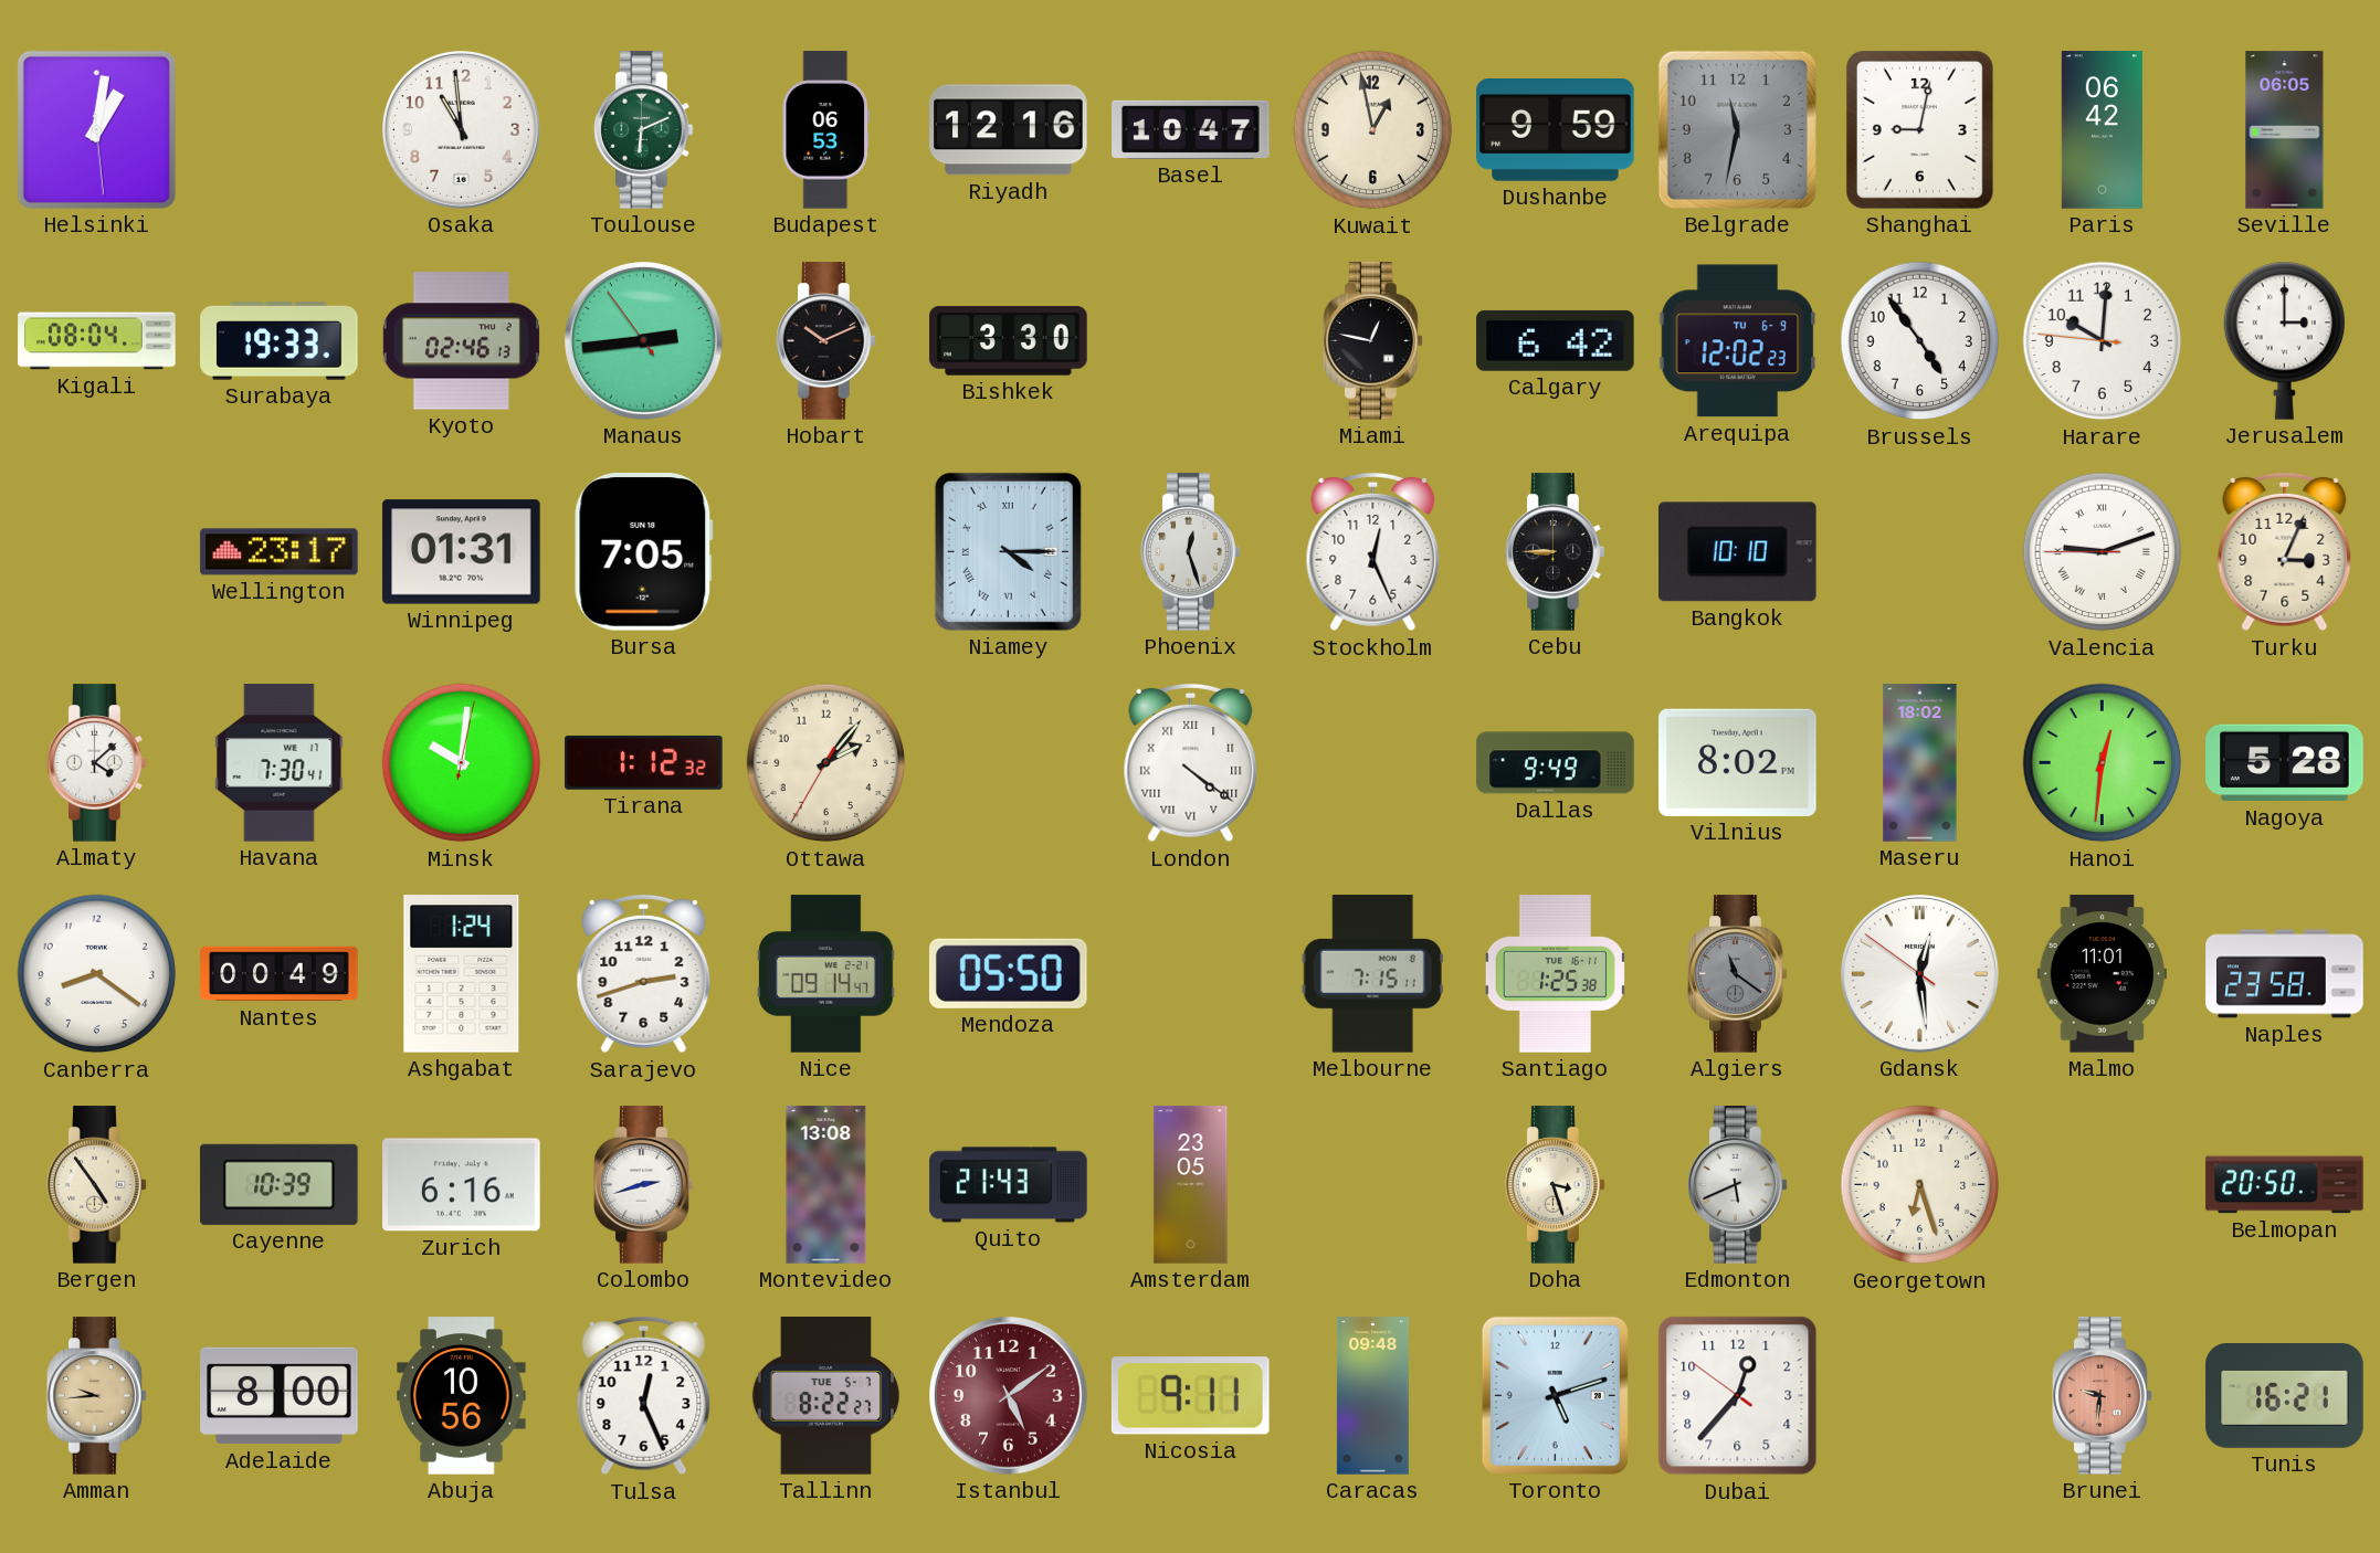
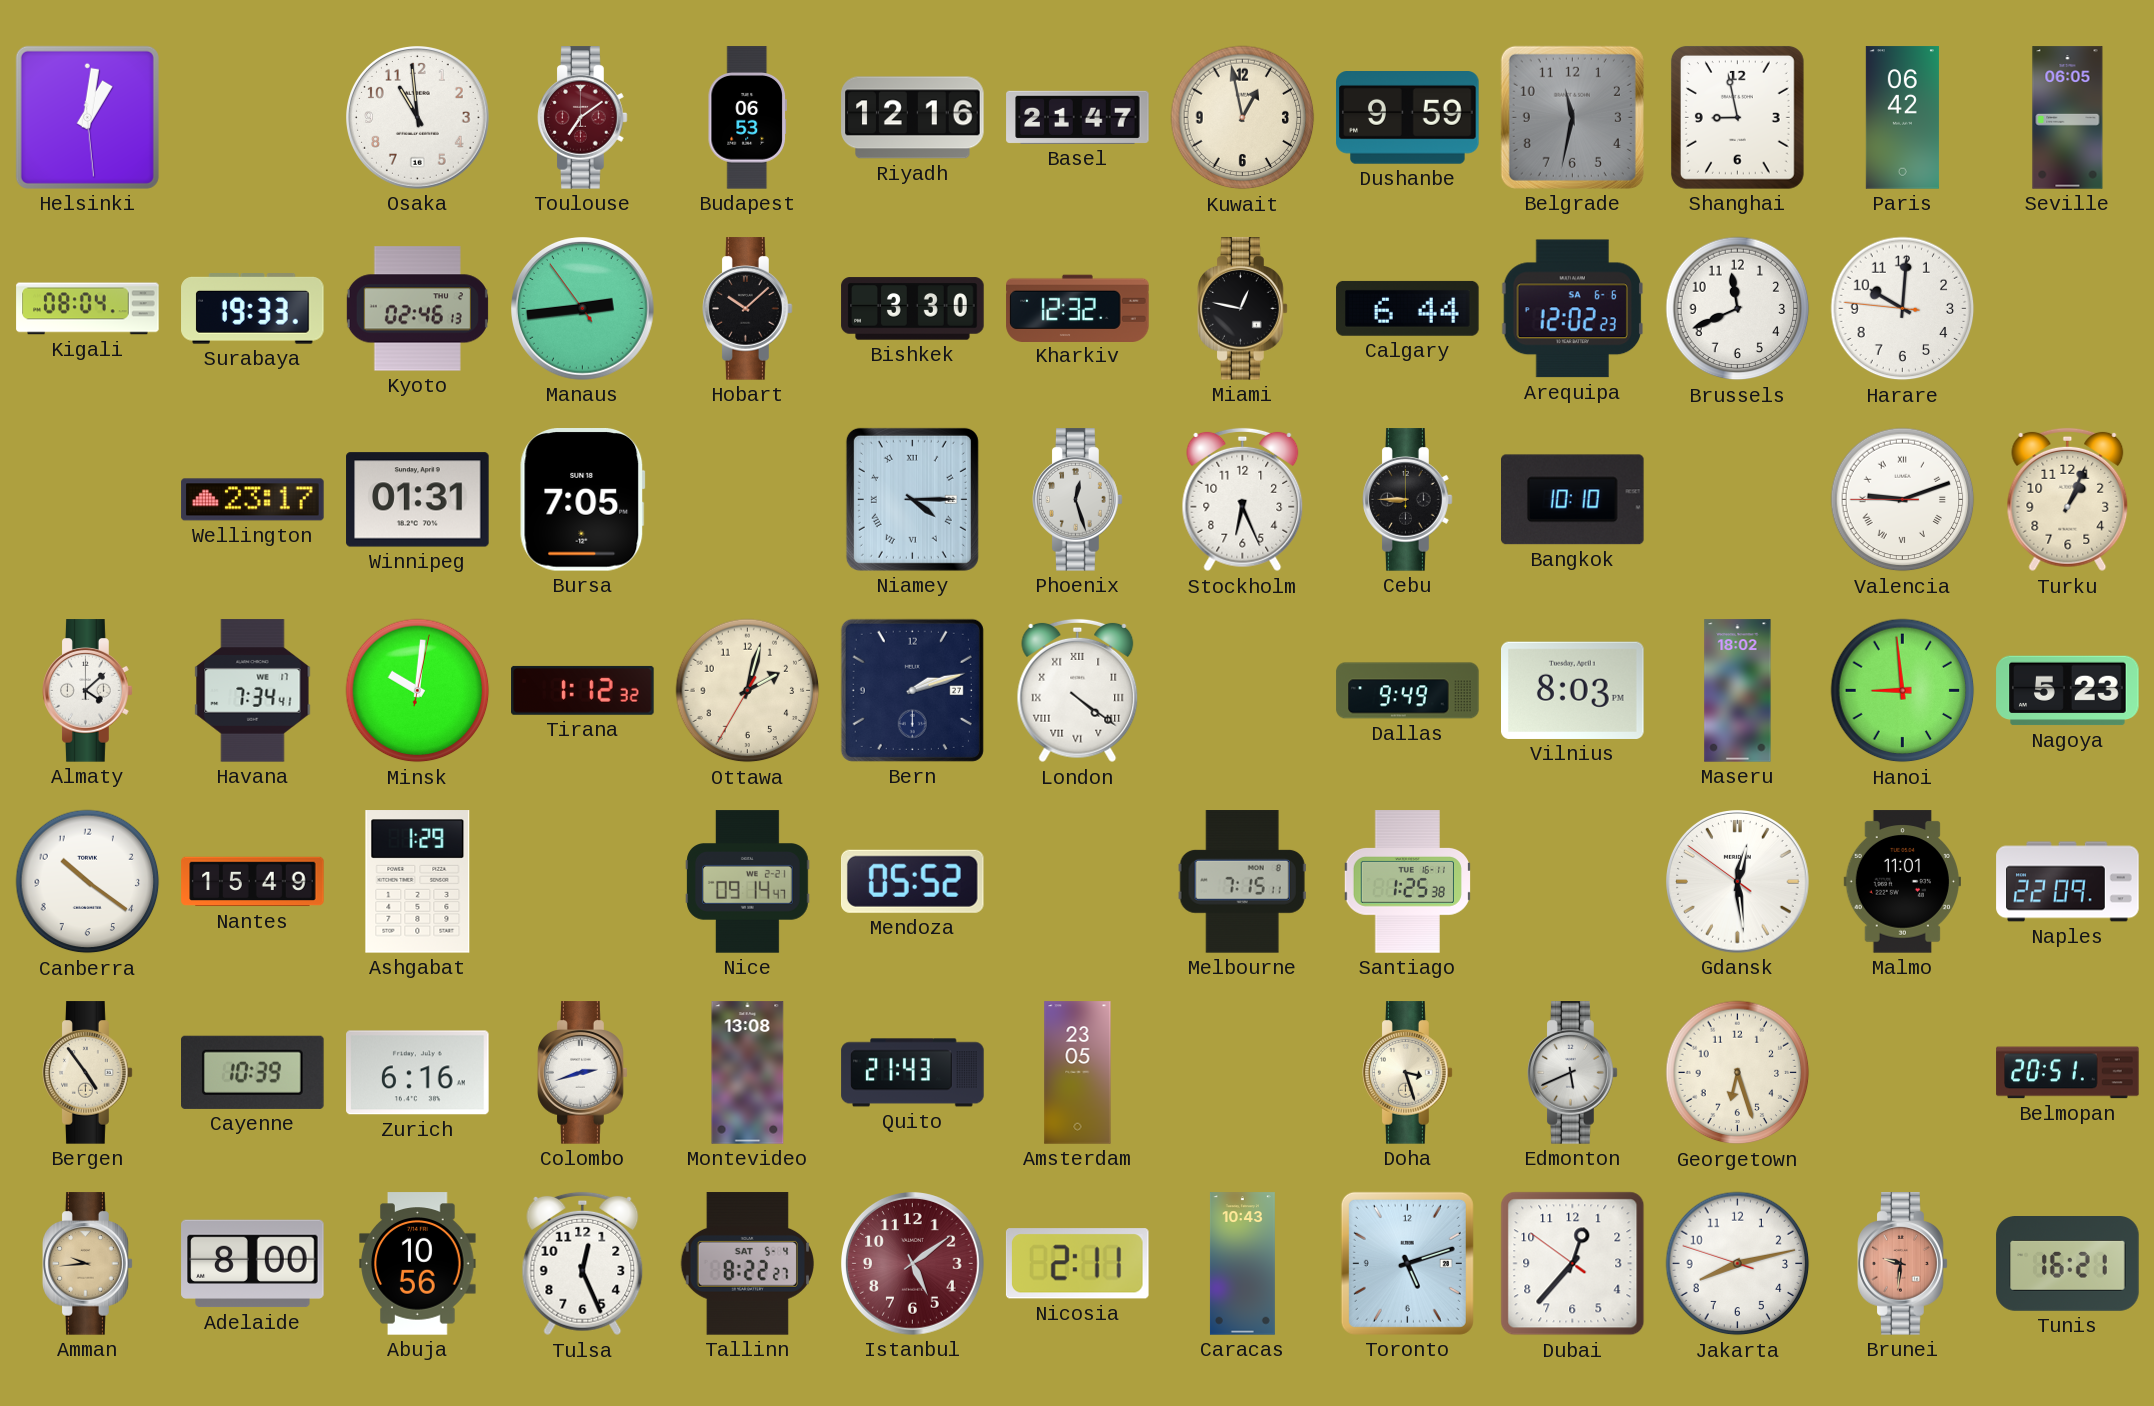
Toulouse: 6:11 -> 7:09 (583, 118)
Toulouse dial: green -> burgundy (583, 118)
Basel: 10:47 -> 21:47 (1078, 117)
Shanghai: 9:02 -> 8:58 (1737, 117)
Hobart: 10:11 -> 10:08 (748, 309)
Kharkiv: none -> 12:32 (1078, 308)
Calgary: 6:42 -> 6:44 (1408, 308)
Arequipa date: TU 6-9 -> SA 6-6 (1572, 309)
Brussels: 4:54 -> 11:41 (1738, 309)
Jerusalem: 3:00 -> none (2285, 340)
Stockholm: 12:26 -> 6:26 (1243, 500)
Turku: 3:04 -> 1:04 (2068, 500)
Havana: 7:30 -> 7:34 (253, 691)
Ottawa: 2:06 -> 2:02 (748, 691)
Bern: none -> 2:12 (912, 690)
Vilnius: 8:02 -> 8:03 (1573, 690)
Hanoi: 12:31 -> 8:59 (1903, 691)
Nagoya: 5:28 -> 5:23 (2068, 691)
Canberra: 8:21 -> 10:21 (88, 882)
Nantes: 00:49 -> 15:49 (253, 882)
Ashgabat: 1:24 -> 1:29 (418, 882)
Sarajevo: 2:42 -> none (644, 974)
Mendoza: 05:50 -> 05:52 (912, 881)
Algiers: 11:21 -> none (1738, 974)
Naples: 23:58 -> 22:09 (2068, 882)
Belmopan: 20:50 -> 20:51 (2068, 1073)
Tallinn date: TUE 5-7 -> SAT 5-4 (747, 1264)
Nicosia: 9:11 -> 2:11 (1077, 1264)
Caracas: 09:48 -> 10:43 (1242, 1264)
Jakarta: none -> 8:12 (1738, 1264)
